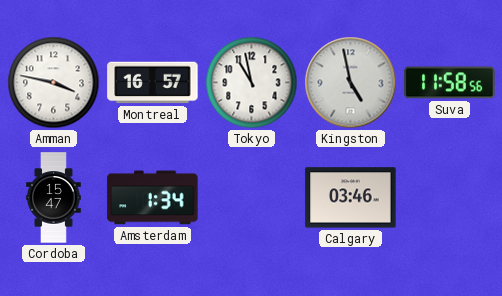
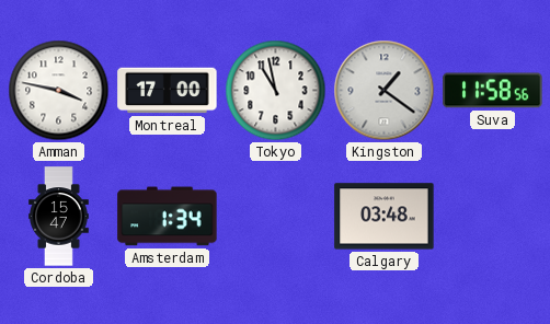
Montreal: 16:57 -> 17:00 (168, 91)
Kingston: 4:58 -> 1:21 (385, 91)
Calgary: 03:46 -> 03:48 (385, 217)
